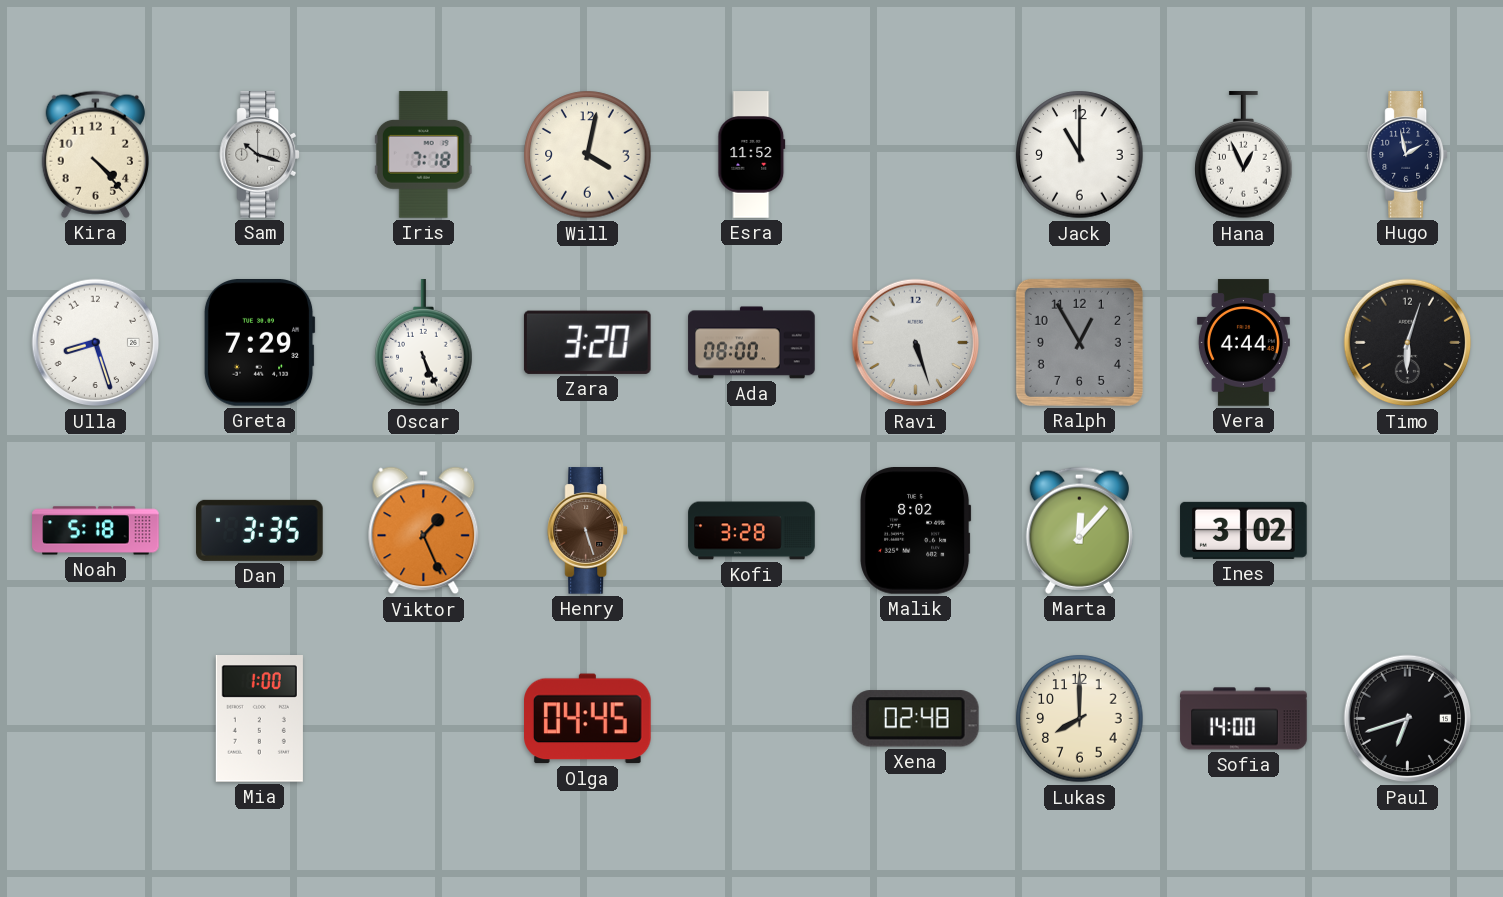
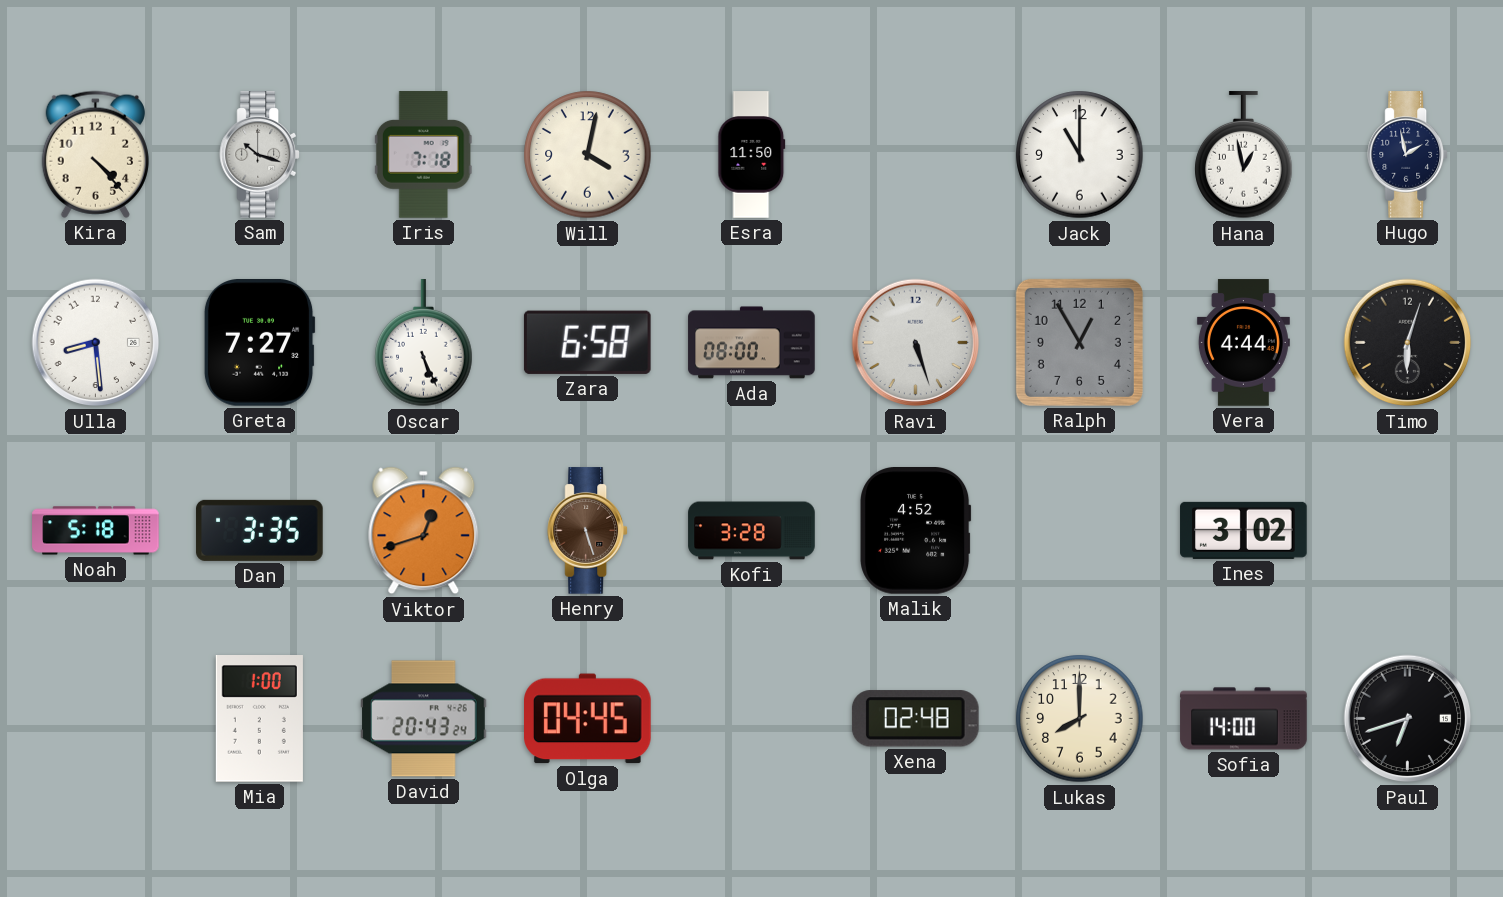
Esra: 11:52 -> 11:50 (752, 155)
Hana: 12:56 -> 12:58 (1244, 155)
Ulla: 8:27 -> 8:29 (96, 343)
Greta: 7:29 -> 7:27 (259, 343)
Zara: 3:20 -> 6:58 (587, 342)
Viktor: 1:26 -> 12:42 (424, 531)
Malik: 8:02 -> 4:52 (916, 531)
Marta: 12:07 -> none (1079, 530)
David: none -> 20:43 (424, 719)
